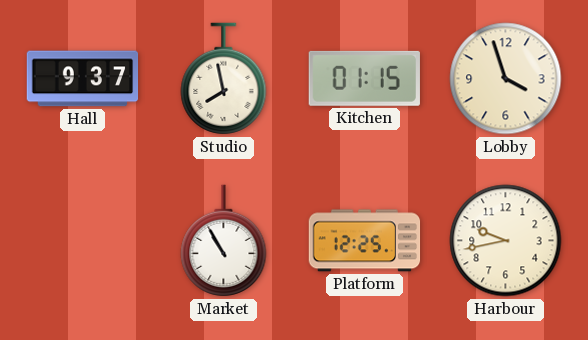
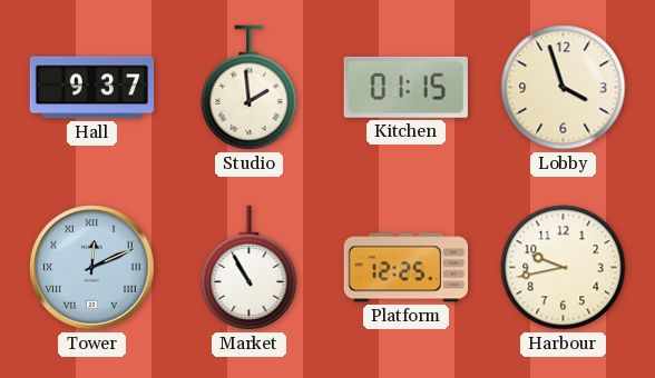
Studio: 7:58 -> 1:59 (250, 88)
Tower: none -> 12:11 (92, 268)
